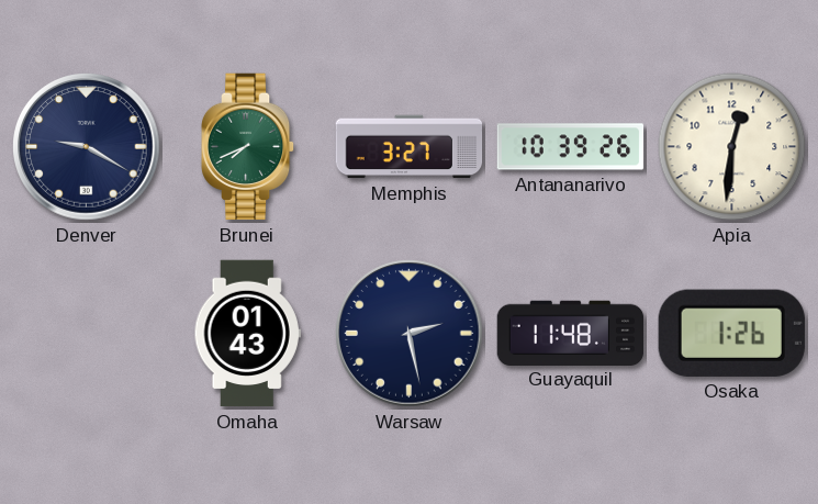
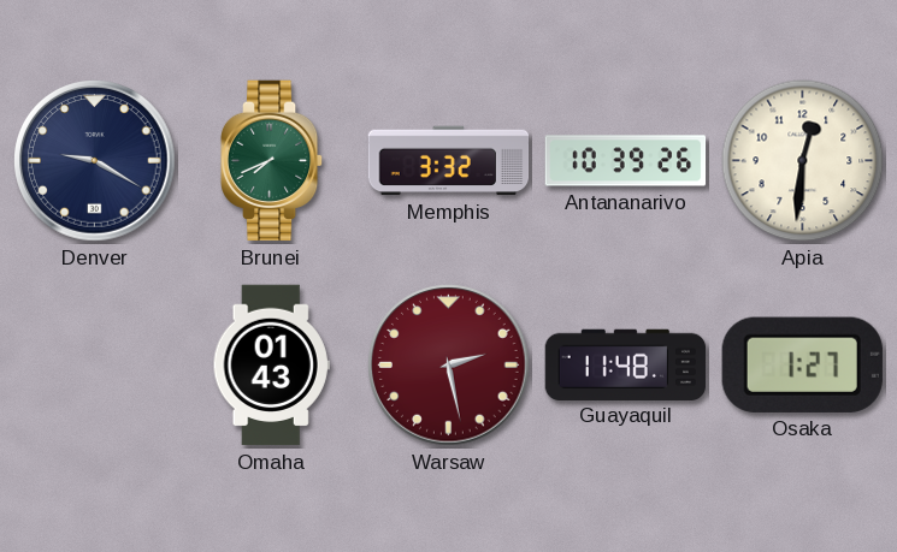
Memphis: 3:27 -> 3:32 (449, 161)
Warsaw dial: navy -> burgundy (449, 366)
Osaka: 1:26 -> 1:27 (802, 364)
